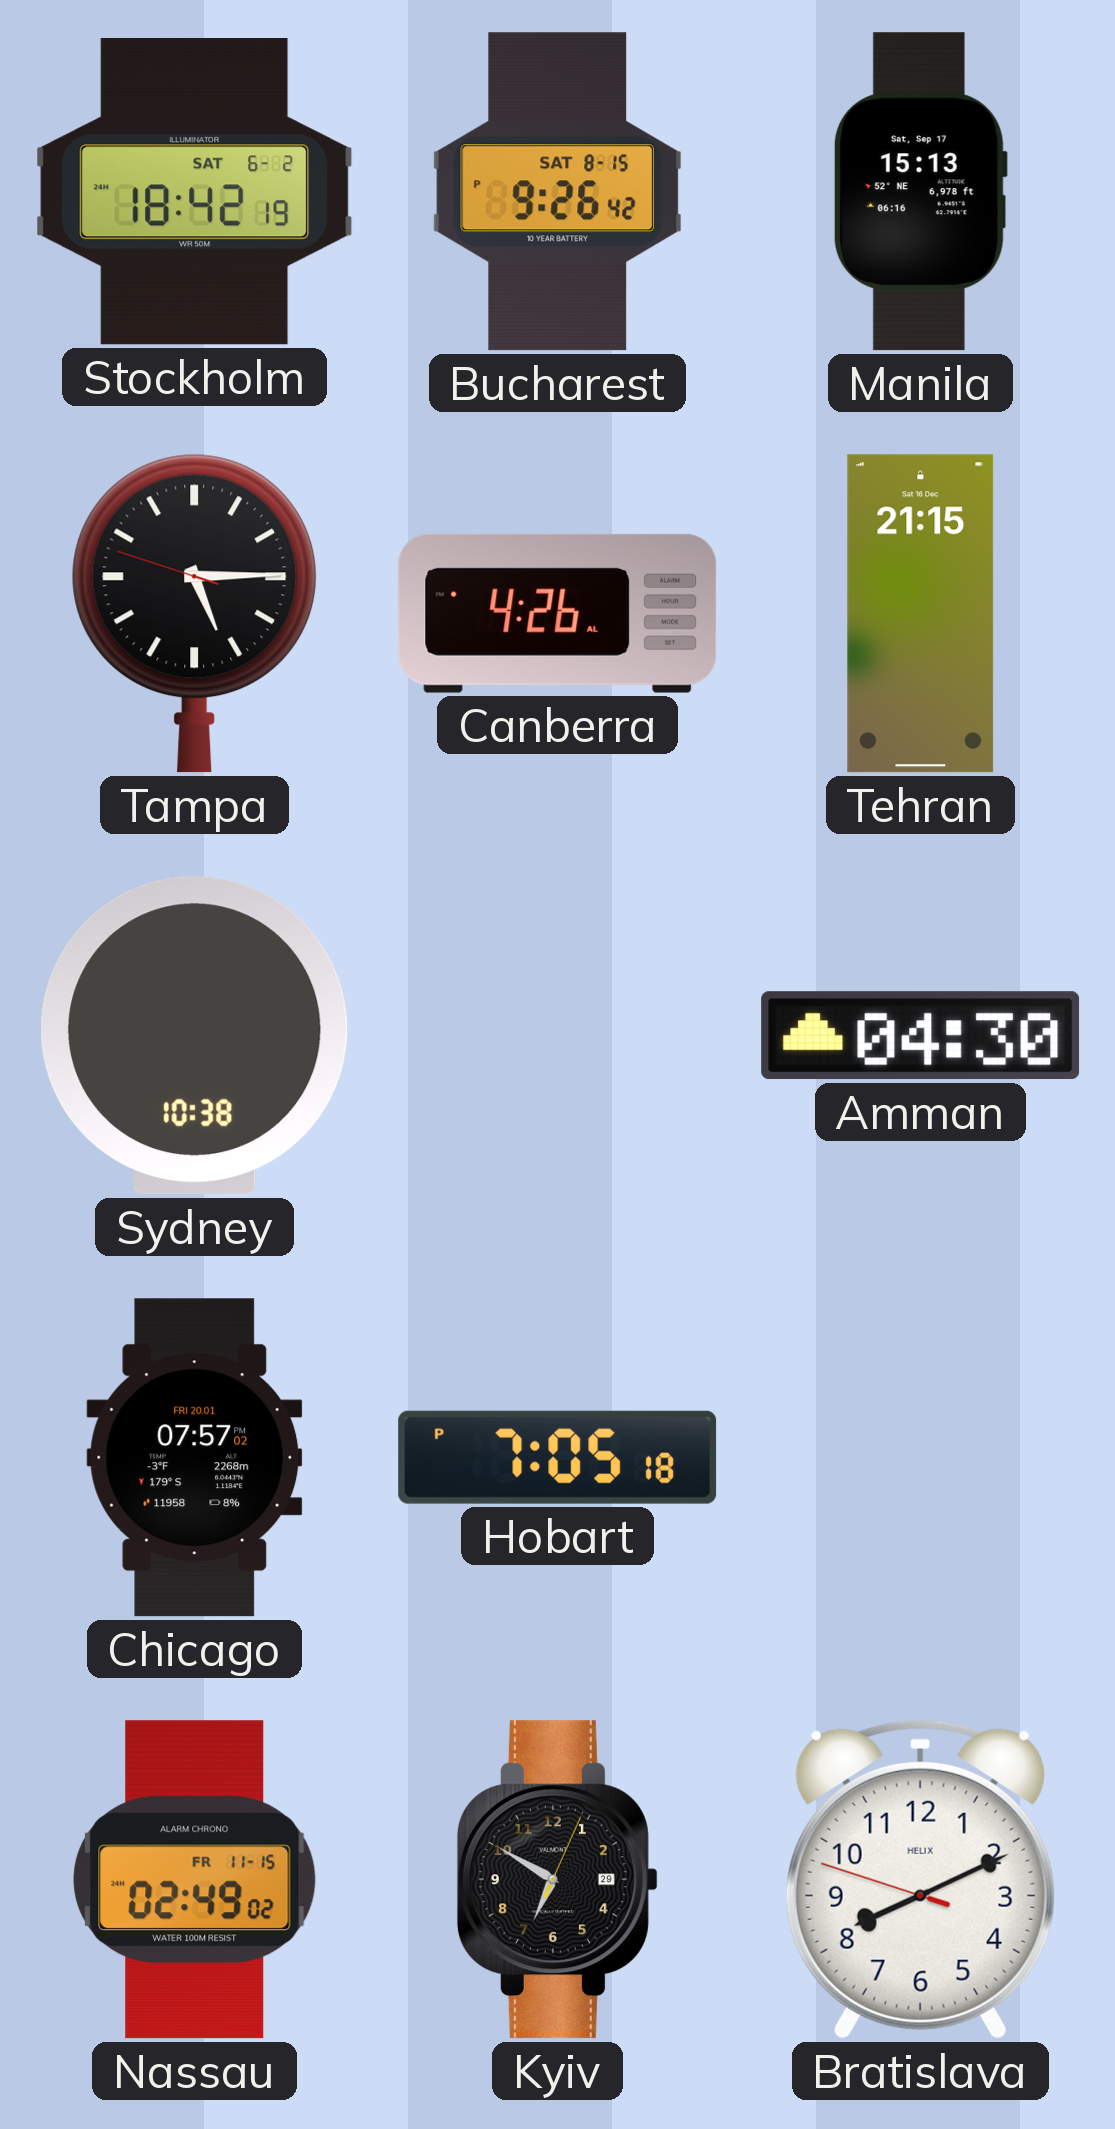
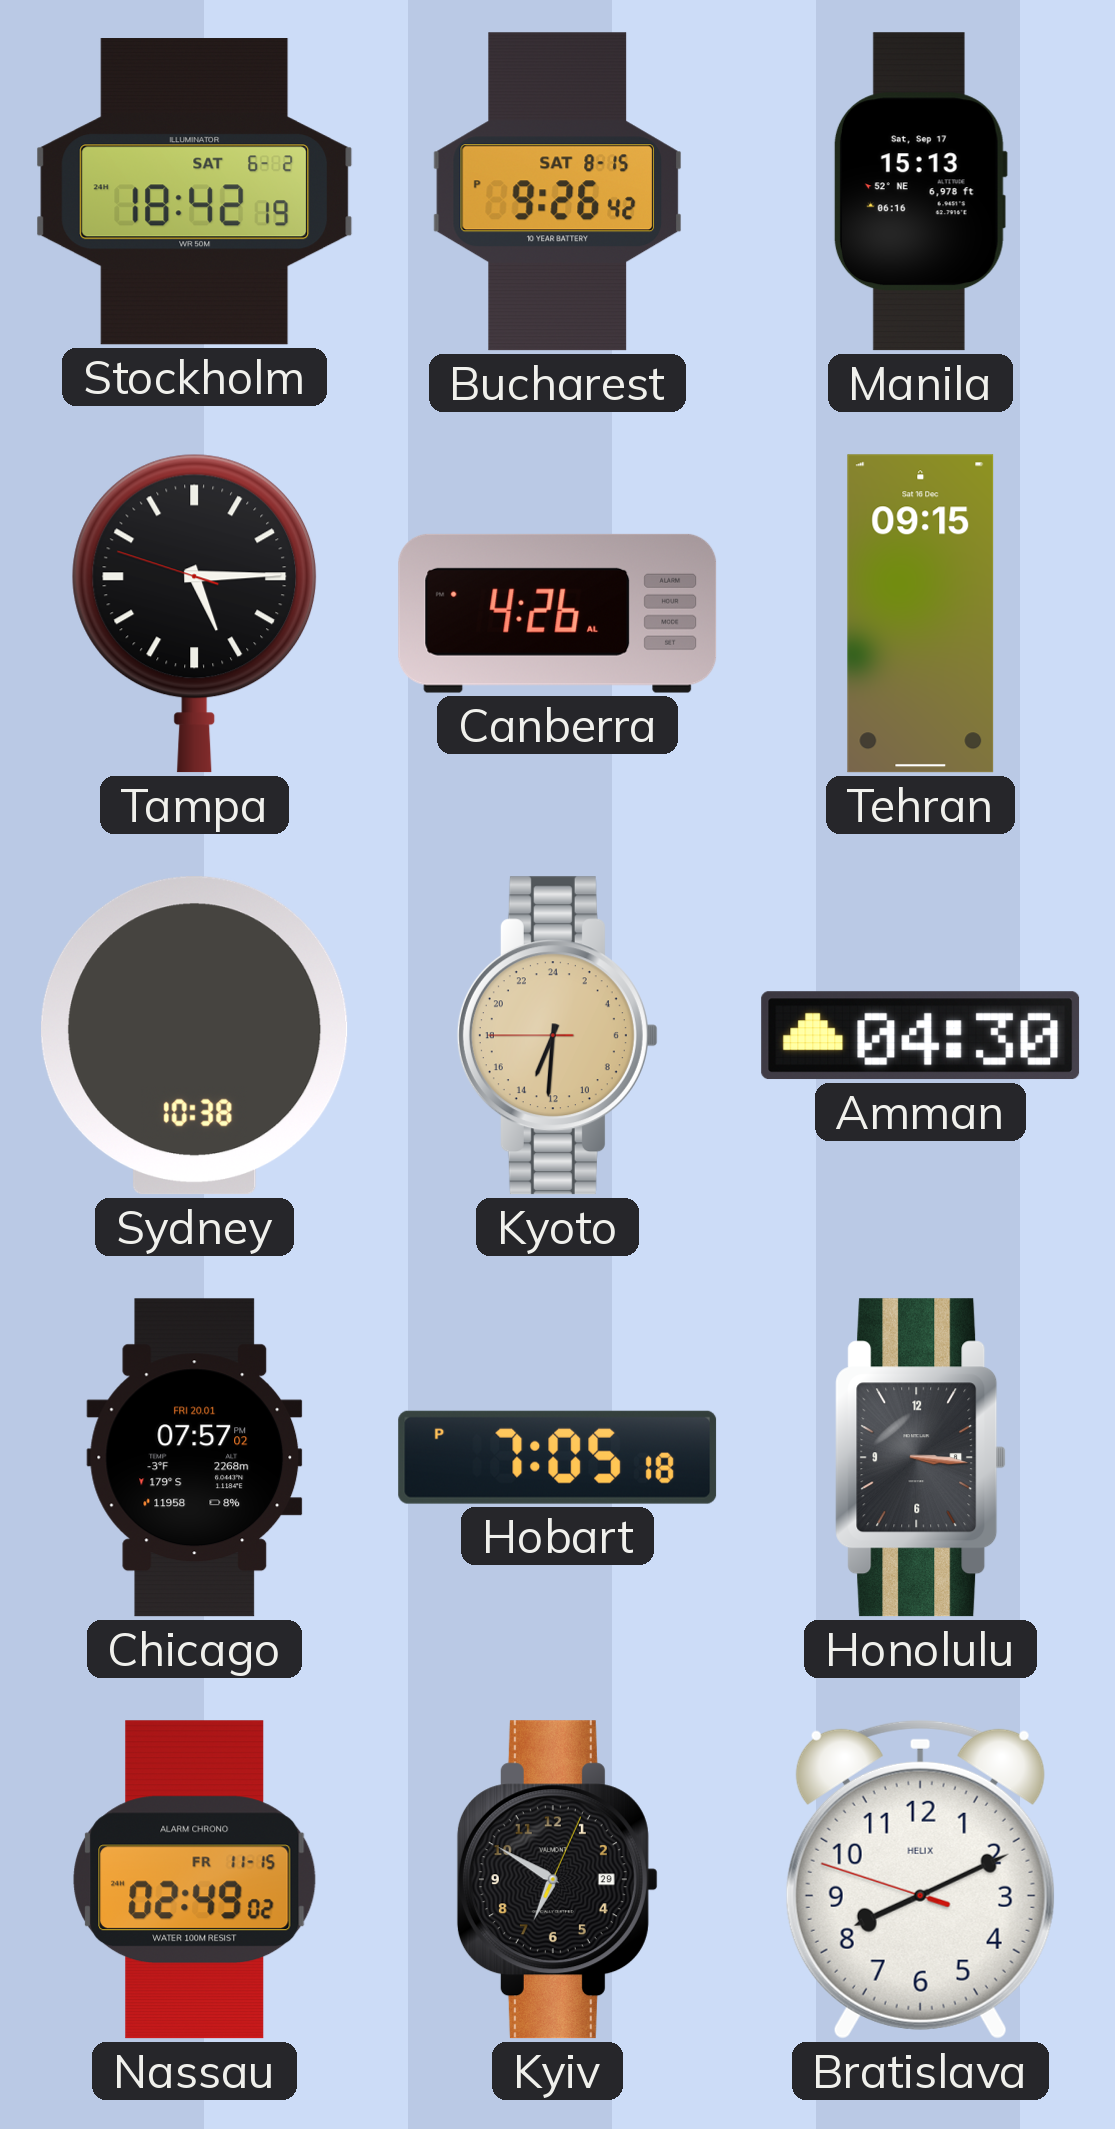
Tehran: 21:15 -> 09:15 (921, 614)
Kyoto: none -> 13:30 (557, 1036)
Honolulu: none -> 3:16 (921, 1458)
